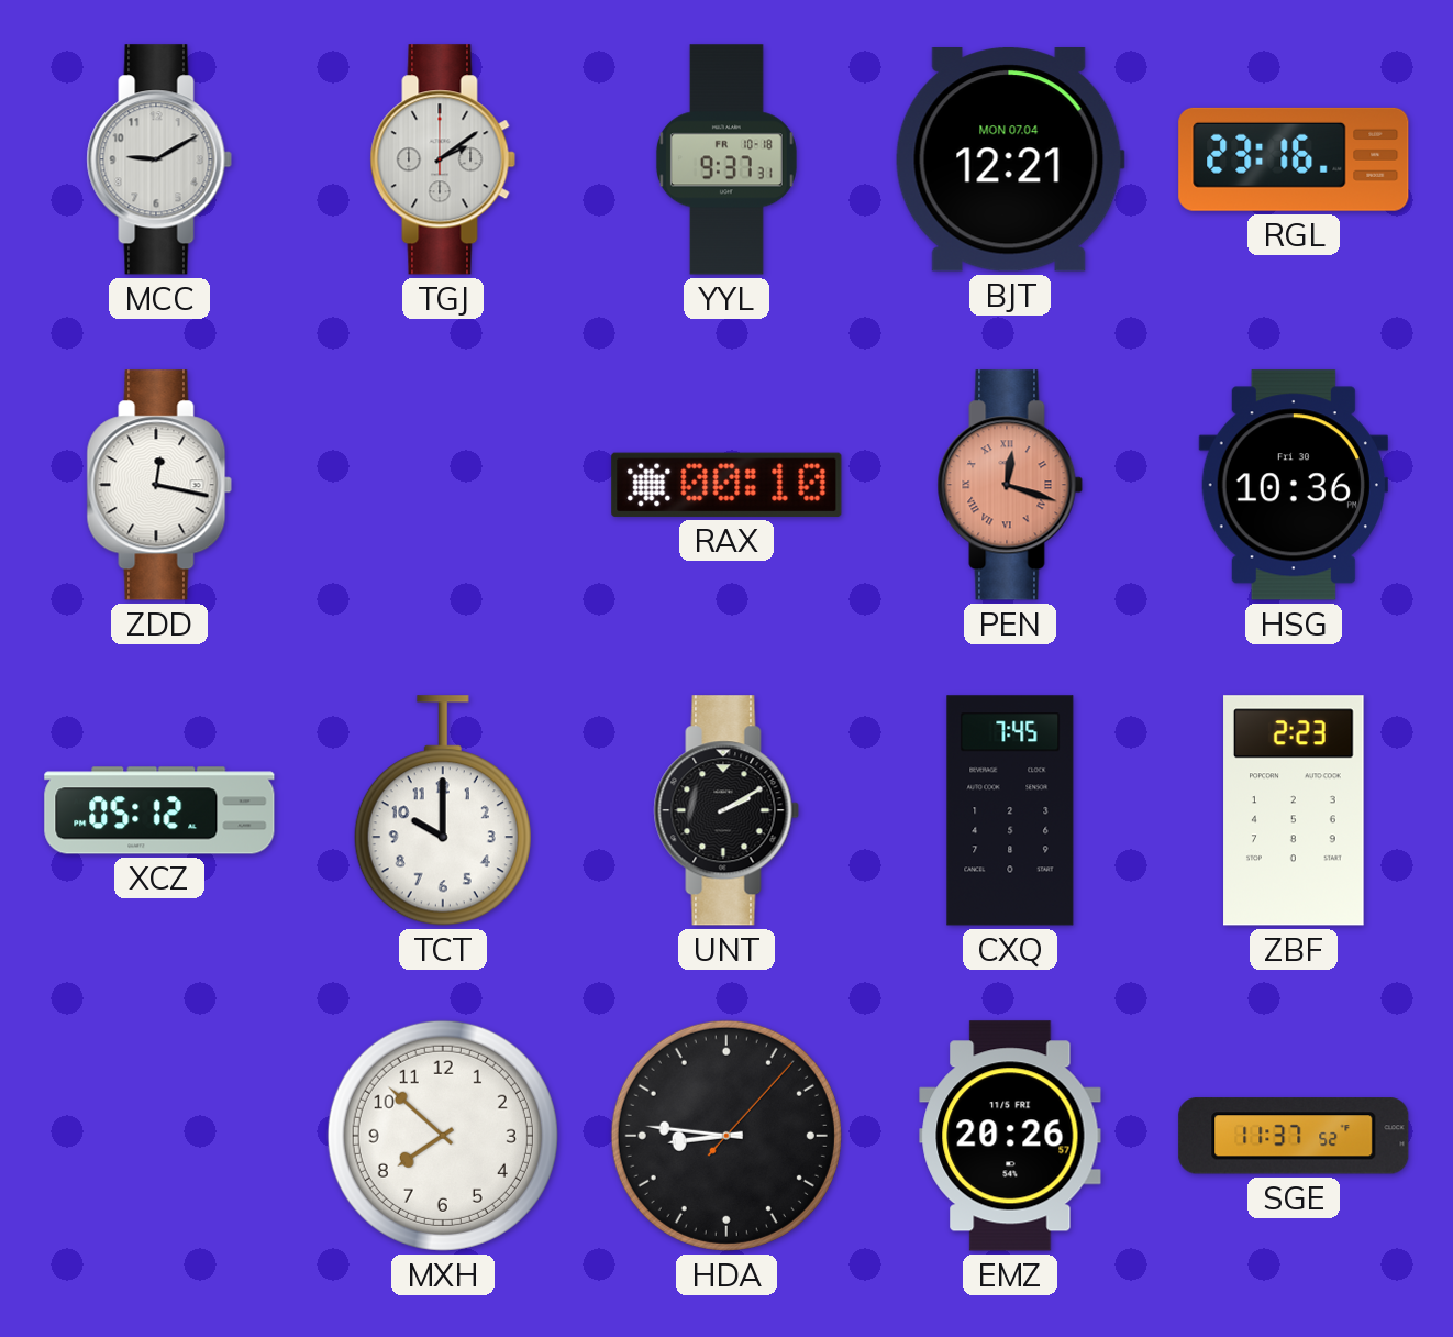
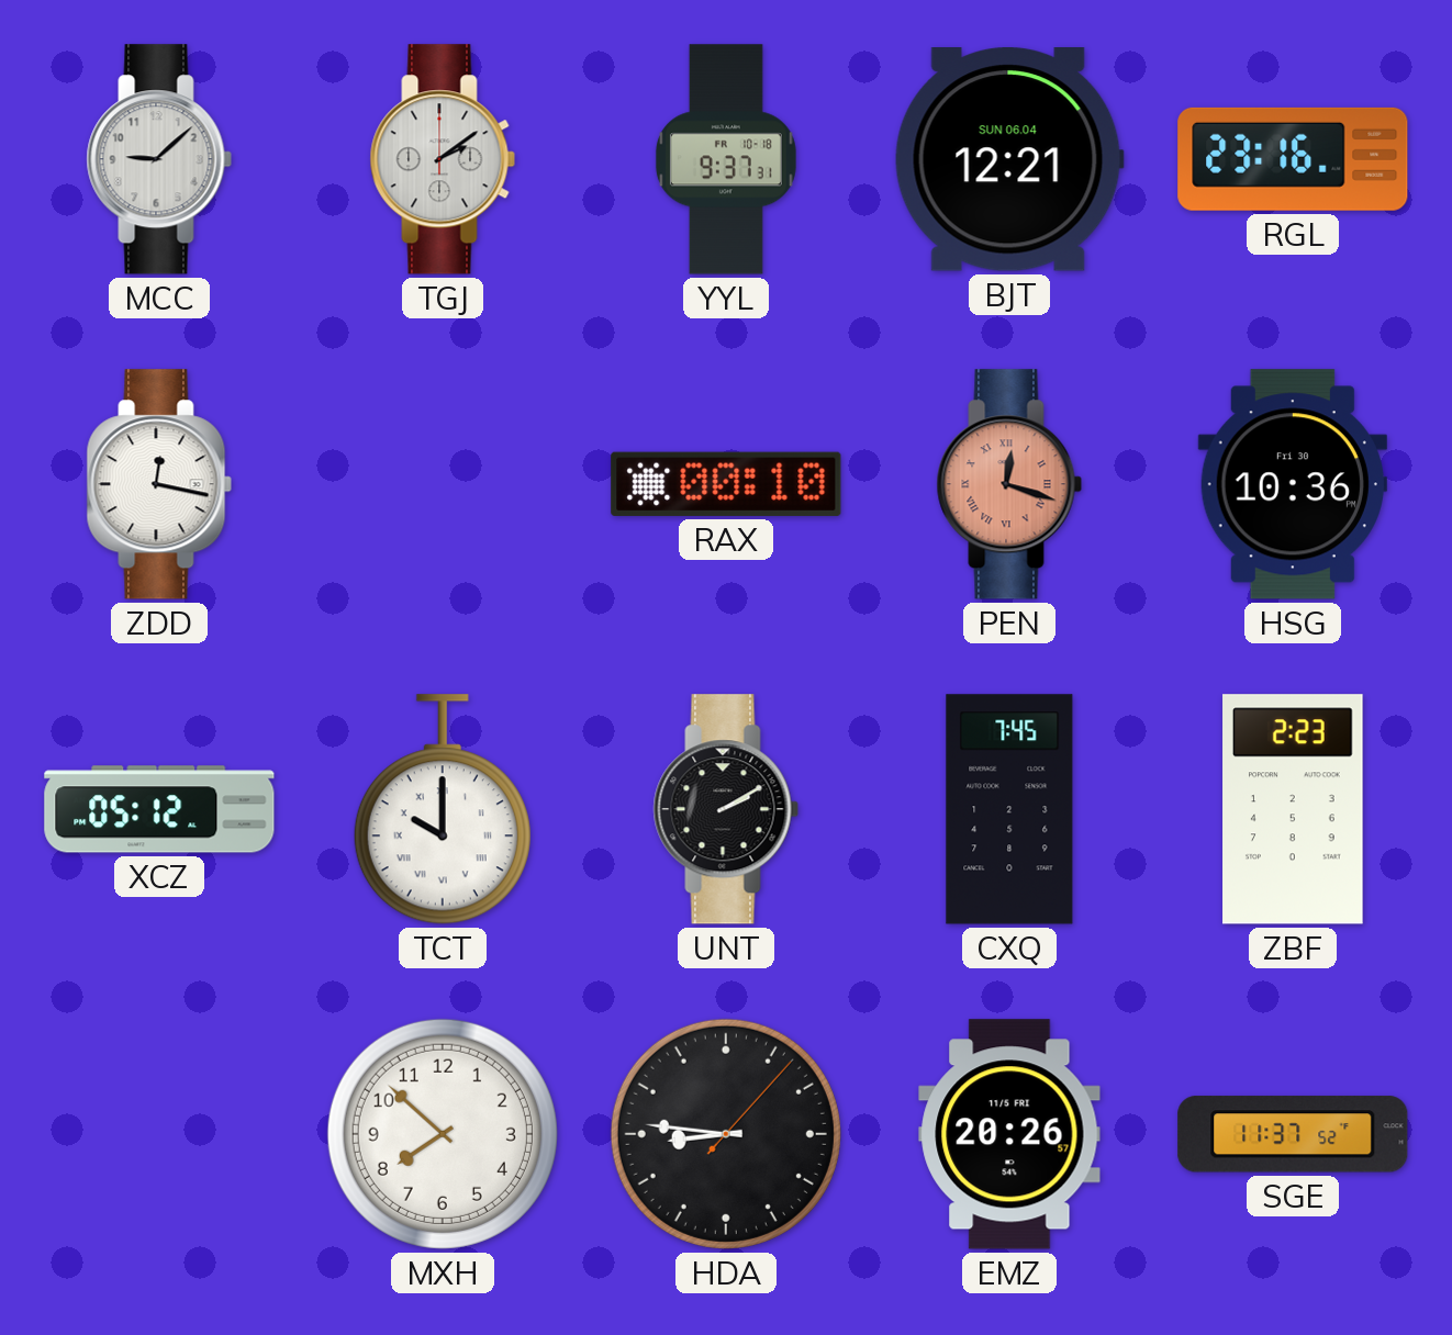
MCC: 9:10 -> 9:08 (159, 159)
BJT date: MON 07.04 -> SUN 06.04 (1009, 160)
TCT numerals: Arabic -> Roman (443, 809)
